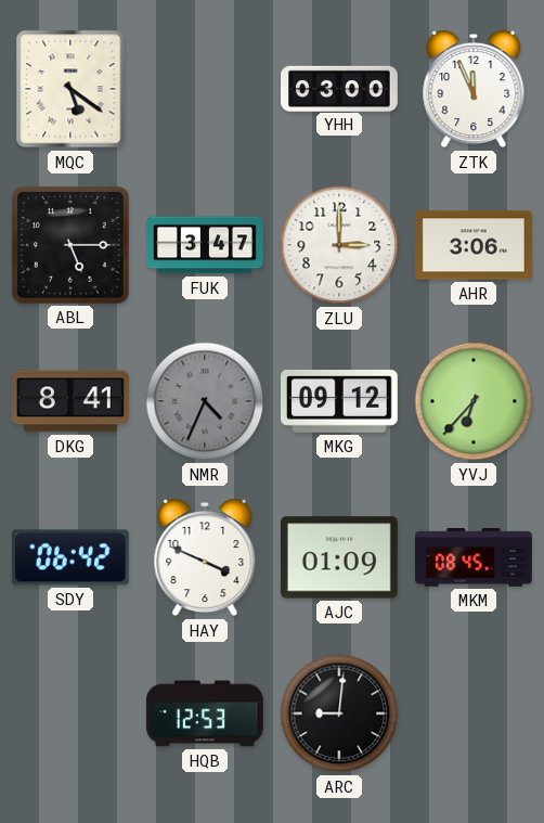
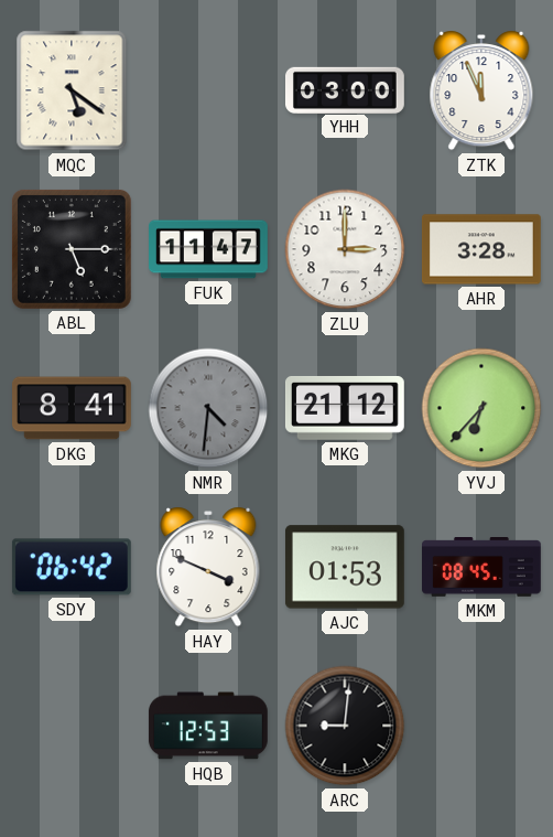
FUK: 3:47 -> 11:47 (209, 249)
AHR: 3:06 -> 3:28 (481, 249)
NMR: 4:34 -> 4:31 (208, 408)
MKG: 09:12 -> 21:12 (345, 408)
AJC: 01:09 -> 01:53 (345, 567)
